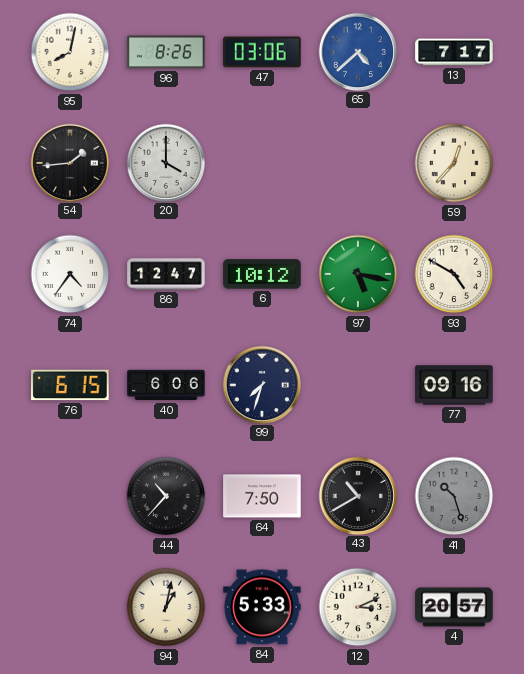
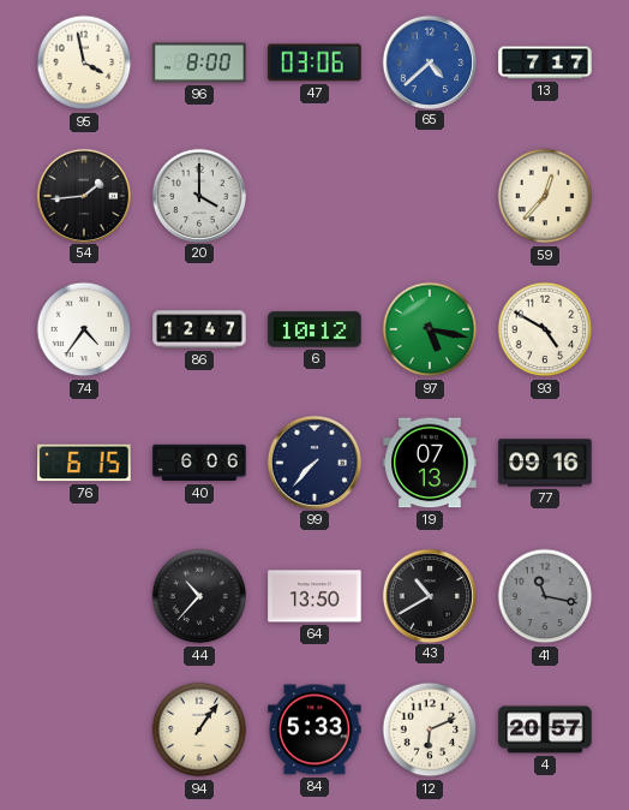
95: 8:02 -> 3:58 (84, 62)
96: 8:26 -> 8:00 (199, 62)
99: 7:33 -> 7:37 (313, 461)
19: none -> 07:13 (430, 463)
64: 7:50 -> 13:50 (314, 596)
41: 10:27 -> 11:17 (545, 596)
94: 1:02 -> 1:06 (199, 729)
12: 3:11 -> 6:11 (430, 729)
